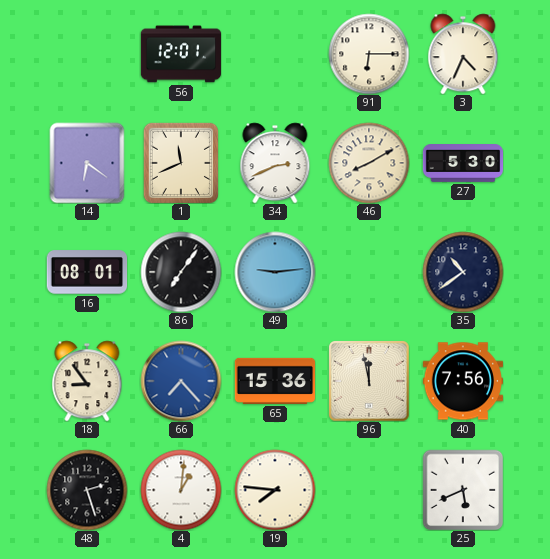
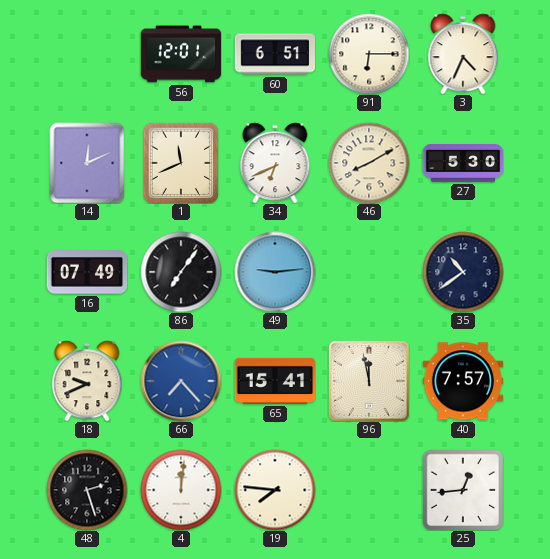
60: none -> 6:51 (275, 54)
14: 6:21 -> 12:11 (87, 163)
34: 2:41 -> 6:41 (275, 163)
16: 08:01 -> 07:49 (87, 272)
18: 8:54 -> 9:41 (87, 381)
65: 15:36 -> 15:41 (275, 381)
40: 7:56 -> 7:57 (462, 381)
4: 1:01 -> 12:01 (181, 490)
25: 5:41 -> 12:44 (463, 490)
